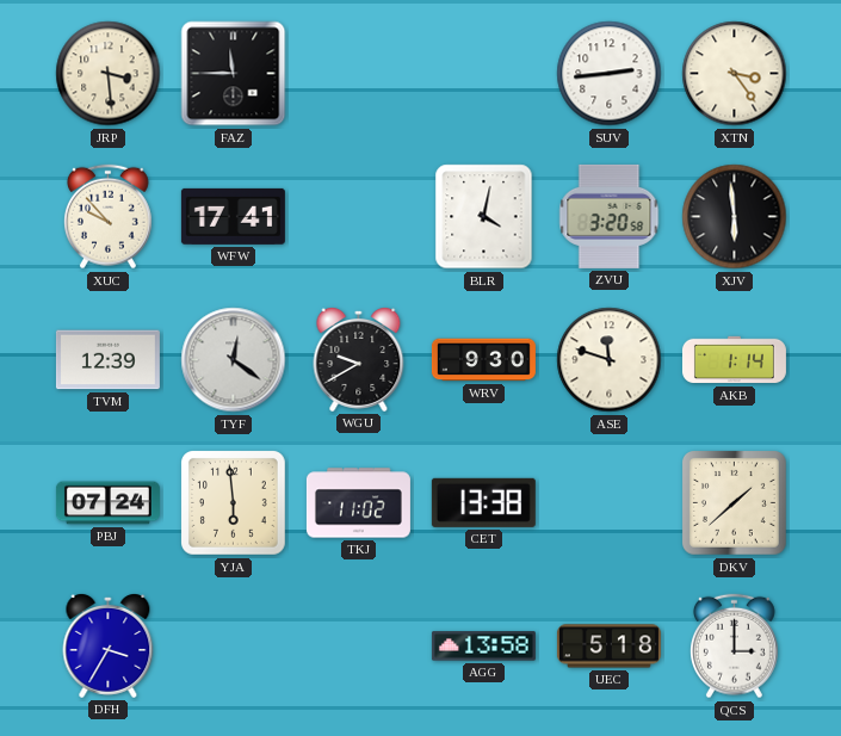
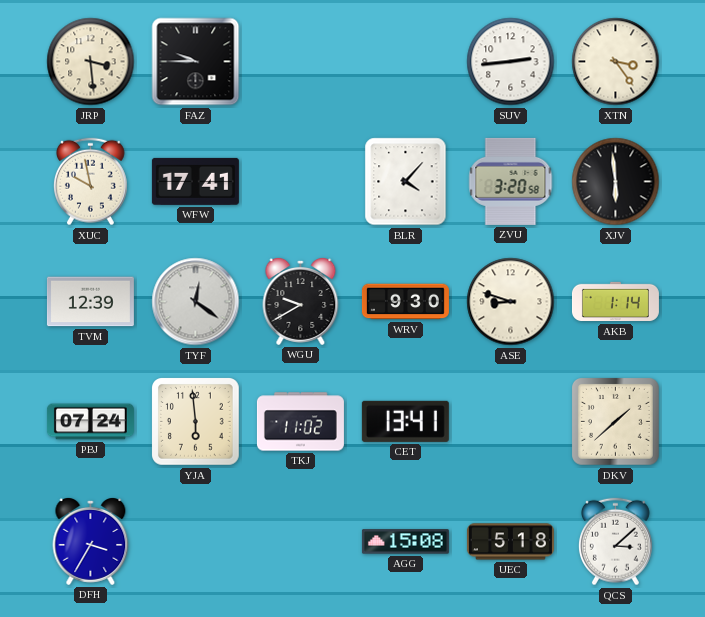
FAZ: 11:45 -> 9:45 (196, 62)
XUC: 9:53 -> 9:58 (90, 182)
BLR: 4:02 -> 4:07 (406, 182)
ASE: 11:48 -> 8:48 (511, 302)
CET: 13:38 -> 13:41 (405, 421)
AGG: 13:58 -> 15:08 (405, 542)
QCS: 3:00 -> 3:08 (615, 542)
